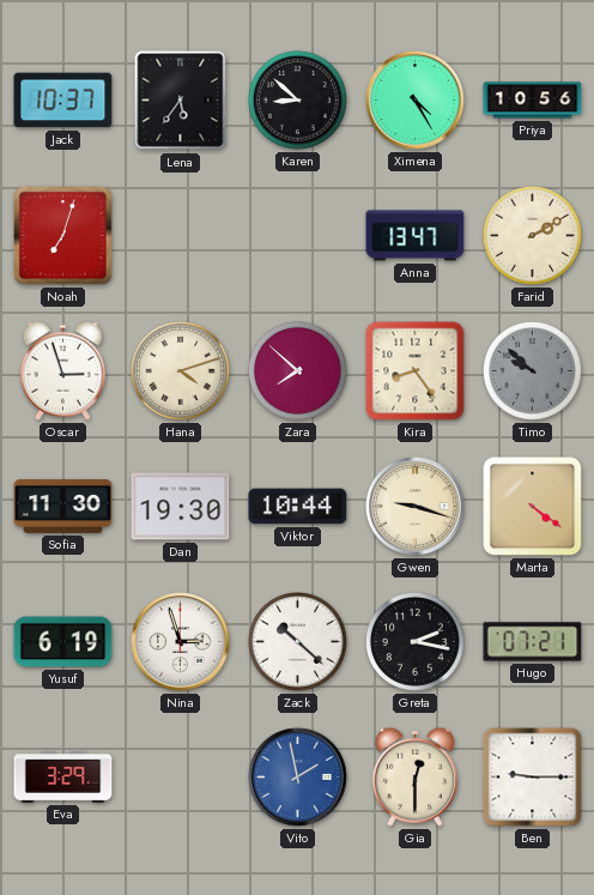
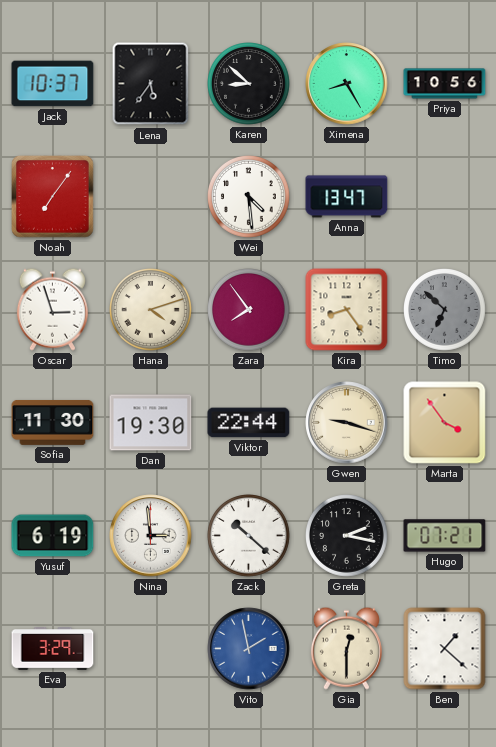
Ximena: 4:25 -> 8:25 (347, 84)
Noah: 7:03 -> 7:06 (53, 197)
Wei: none -> 4:29 (249, 197)
Farid: 2:10 -> none (533, 236)
Zara: 7:52 -> 7:54 (249, 310)
Timo: 9:52 -> 6:52 (445, 310)
Viktor: 10:44 -> 22:44 (249, 423)
Marta: 4:21 -> 3:54 (445, 423)
Nina: 2:57 -> 2:59 (151, 536)
Ben: 9:15 -> 1:22 (445, 649)
